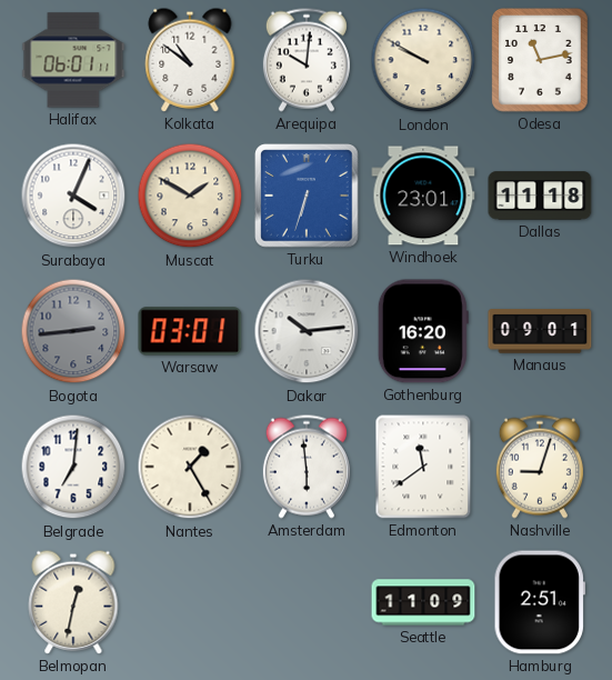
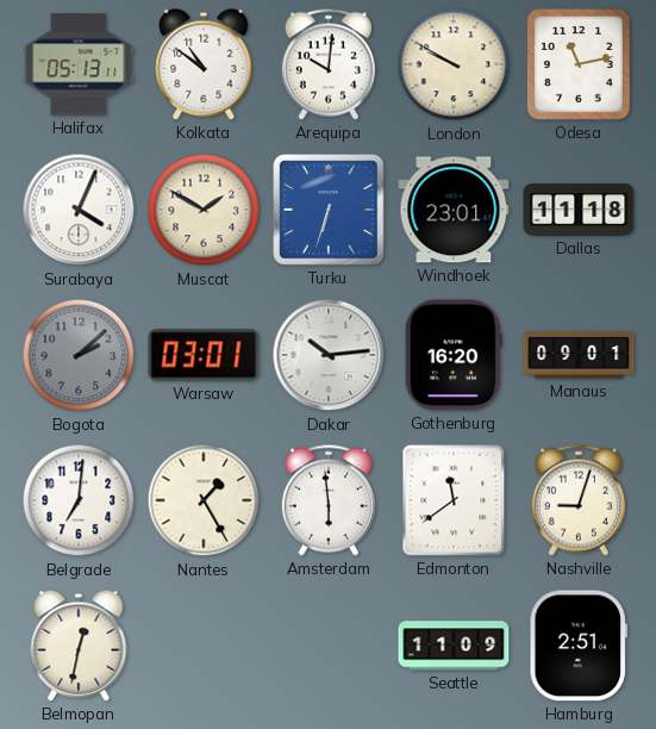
Halifax: 06:01 -> 05:13 (79, 64)
Bogota: 2:44 -> 2:08 (79, 355)
